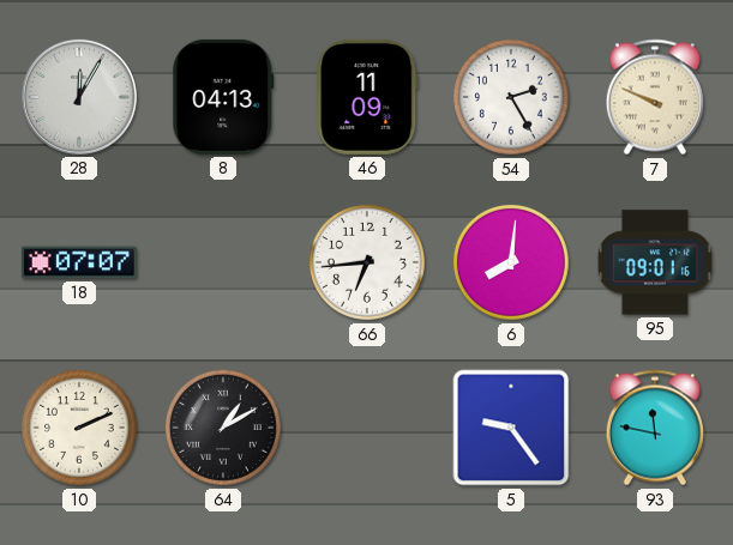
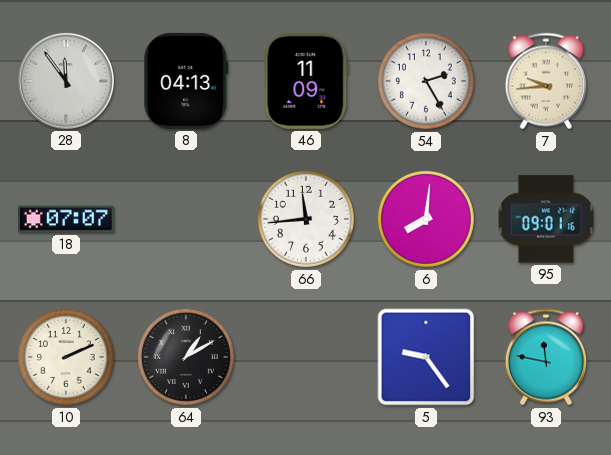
28: 12:05 -> 11:54 (66, 81)
7: 9:49 -> 9:44 (546, 81)
66: 6:44 -> 11:44 (306, 219)
